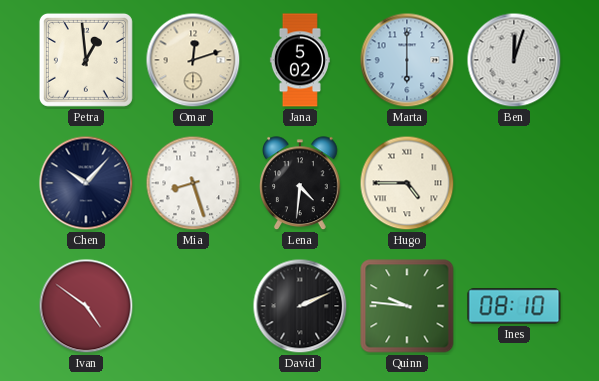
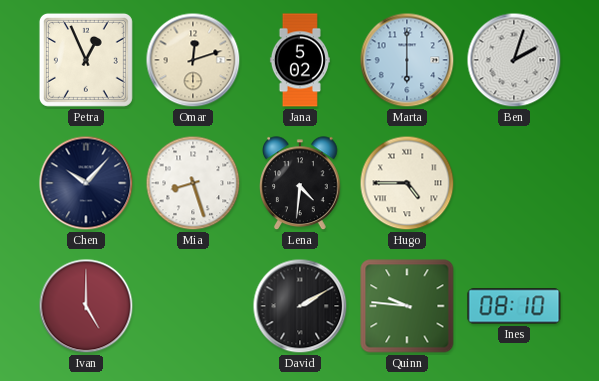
Petra: 12:59 -> 12:56 (86, 60)
Ben: 12:03 -> 2:03 (514, 60)
Ivan: 4:51 -> 5:00 (86, 306)
David: 2:11 -> 2:10 (300, 306)
